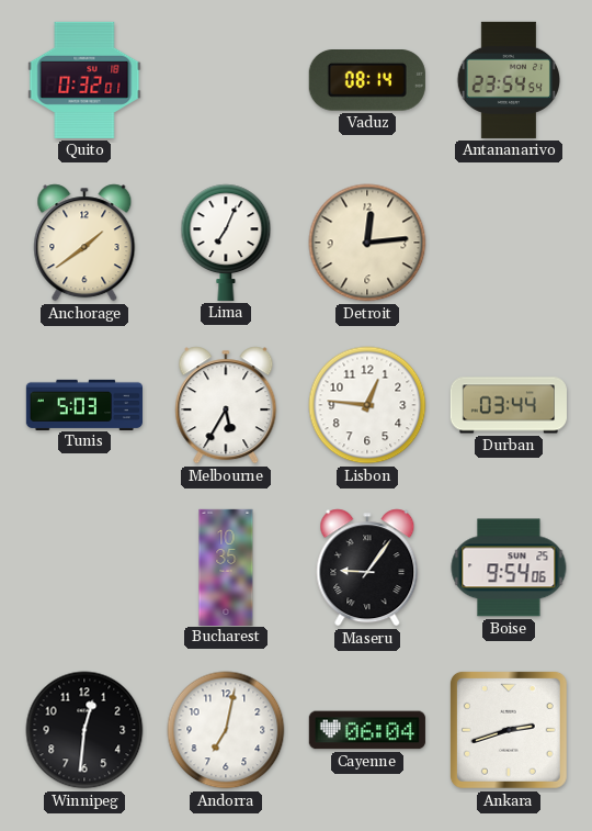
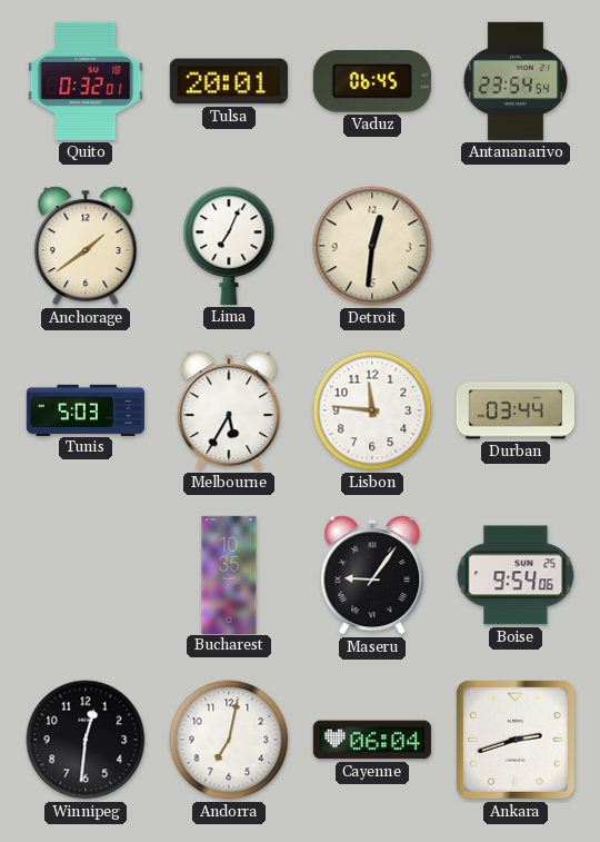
Tulsa: none -> 20:01 (229, 81)
Vaduz: 08:14 -> 06:45 (372, 82)
Detroit: 12:14 -> 12:31 (372, 246)
Lisbon: 12:46 -> 11:46 (372, 410)
